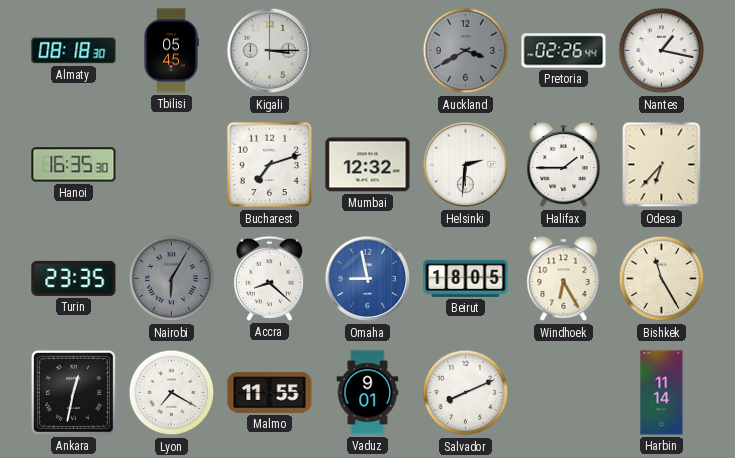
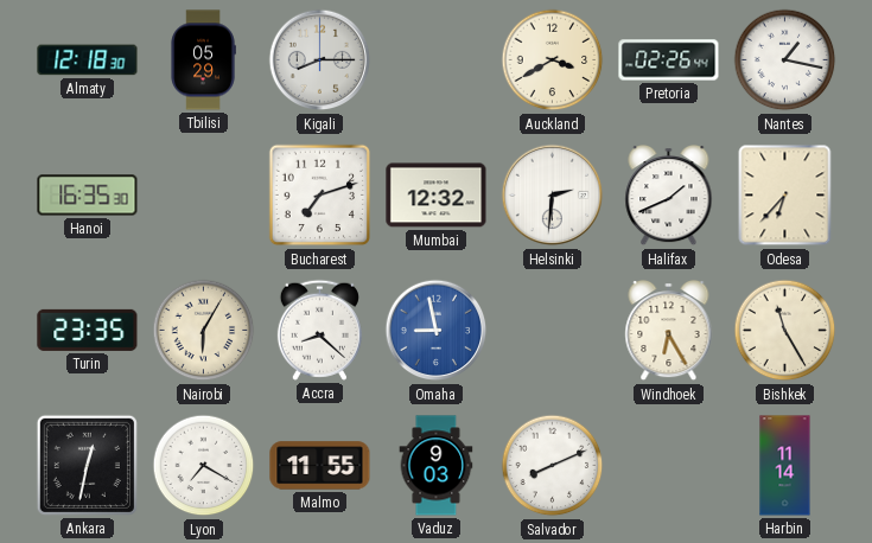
Almaty: 08:18 -> 12:18 (88, 60)
Tbilisi: 05:45 -> 05:29 (203, 60)
Kigali: 3:15 -> 8:15 (320, 60)
Auckland dial: grey -> cream (553, 60)
Halifax: 1:45 -> 1:41 (669, 197)
Nairobi dial: grey -> cream (204, 331)
Beirut: 18:05 -> none (466, 278)
Vaduz: 9:01 -> 9:03 (437, 466)
